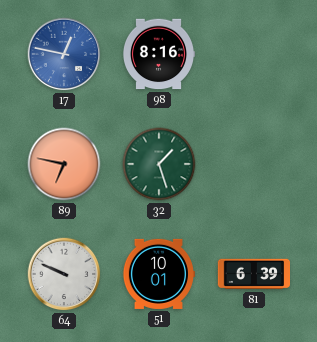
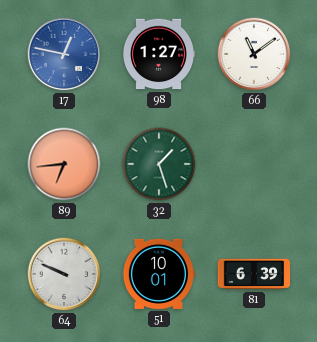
98: 8:16 -> 1:27 (158, 54)
66: none -> 11:09 (254, 54)
89: 6:47 -> 6:44 (64, 164)
